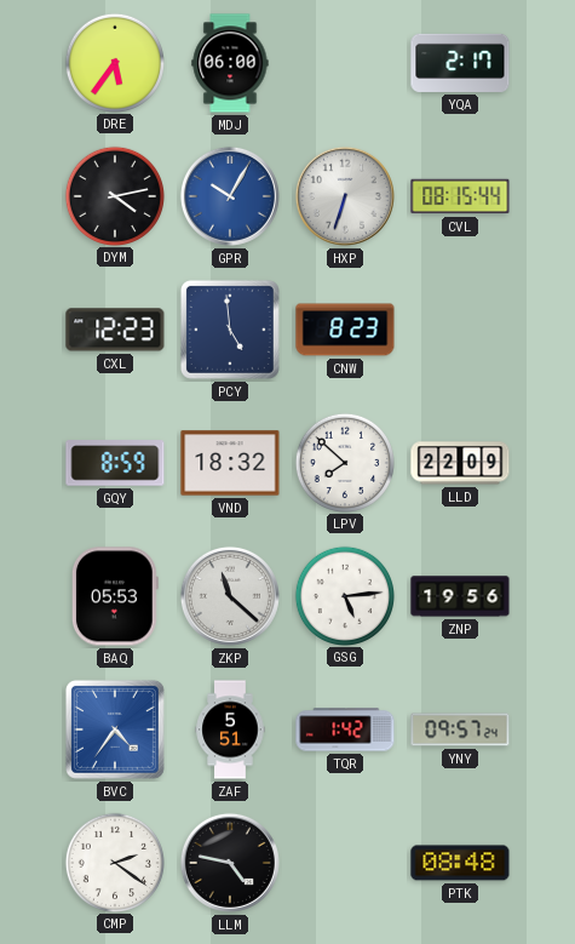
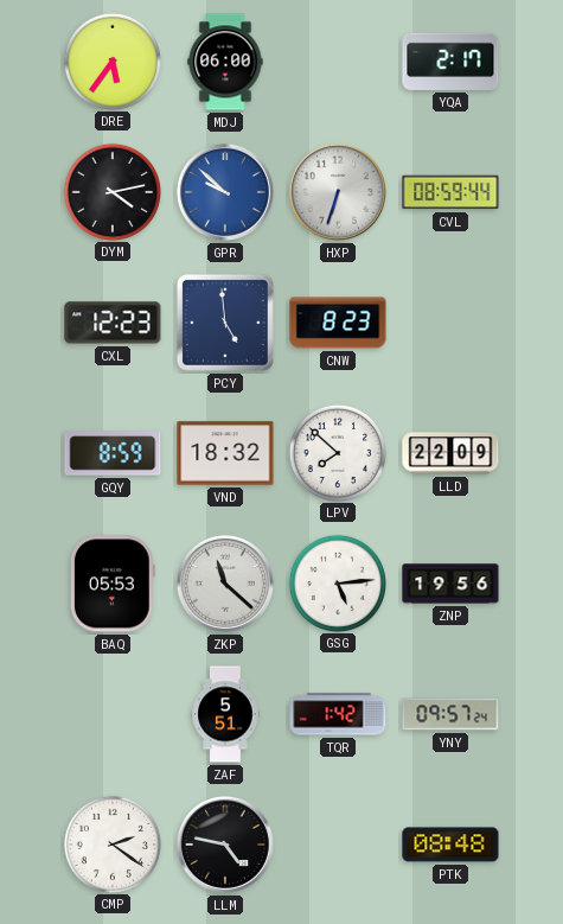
GPR: 10:05 -> 9:52 (225, 192)
CVL: 08:15 -> 08:59 (450, 192)
BVC: 4:36 -> none (115, 730)
